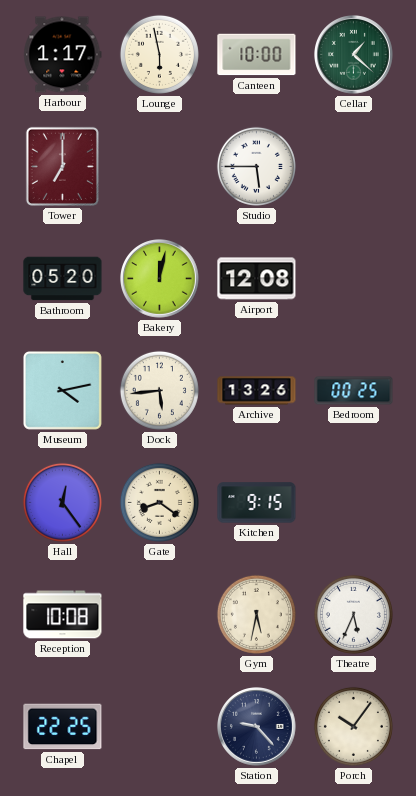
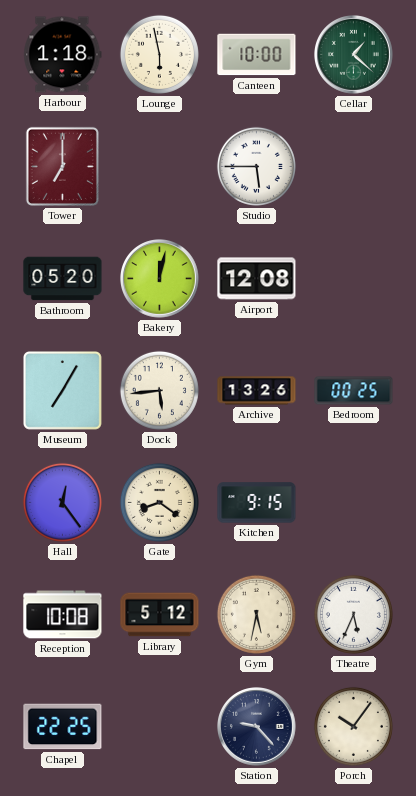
Harbour: 1:17 -> 1:18 (63, 55)
Museum: 4:13 -> 7:05 (63, 391)
Library: none -> 5:12 (160, 615)
